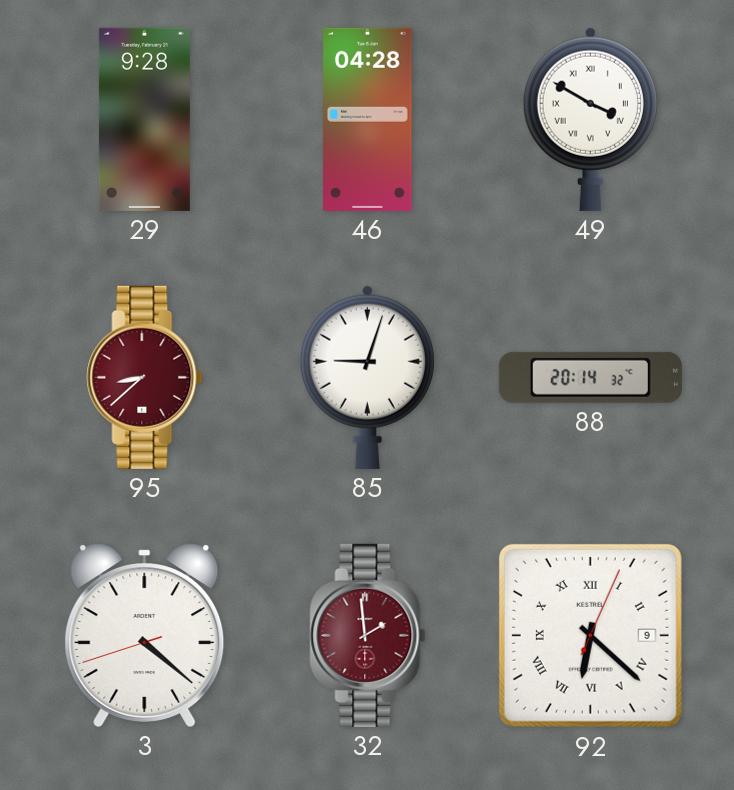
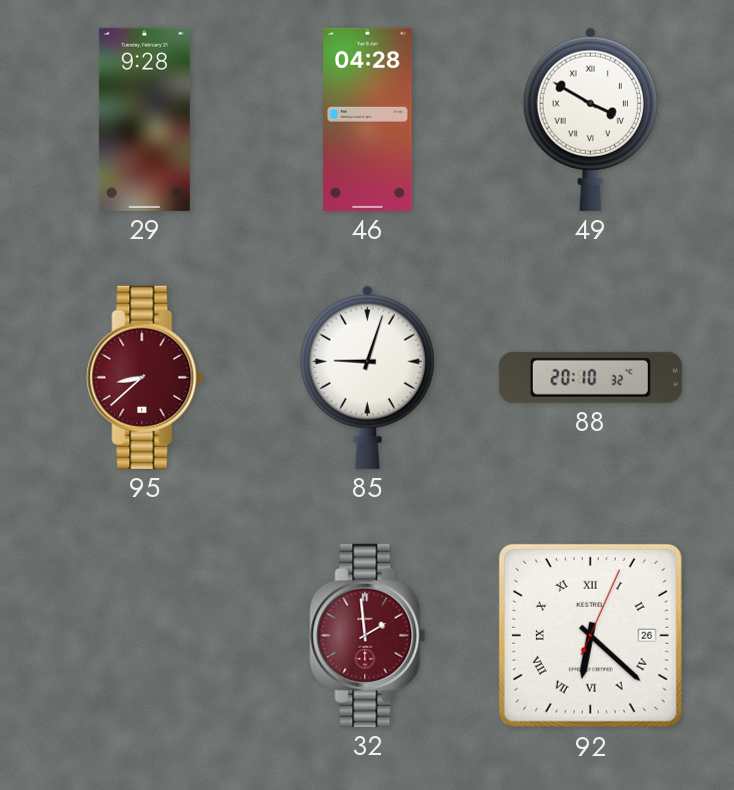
88: 20:14 -> 20:10 (590, 377)
3: 4:21 -> none (145, 635)
92 date: 9 -> 26 (590, 635)
